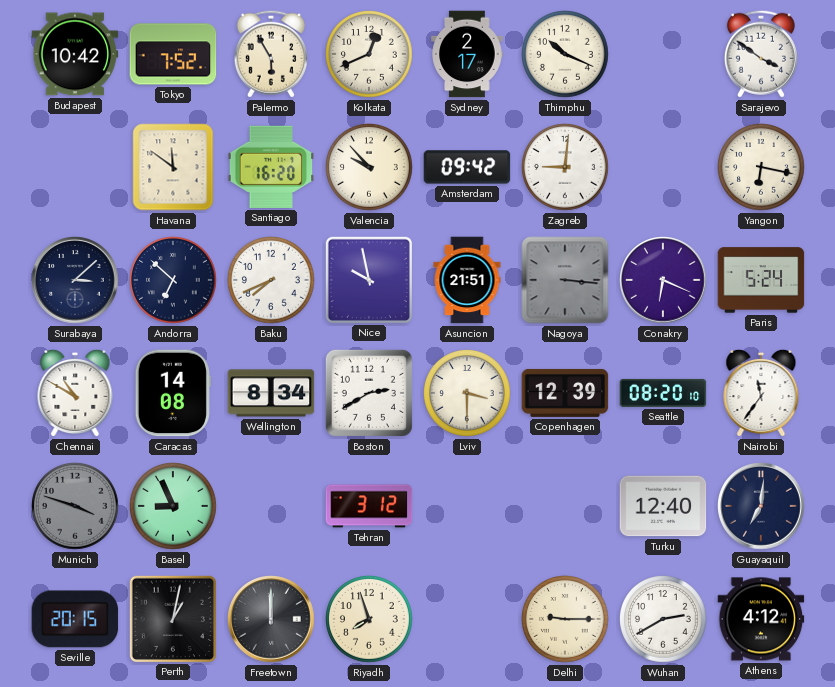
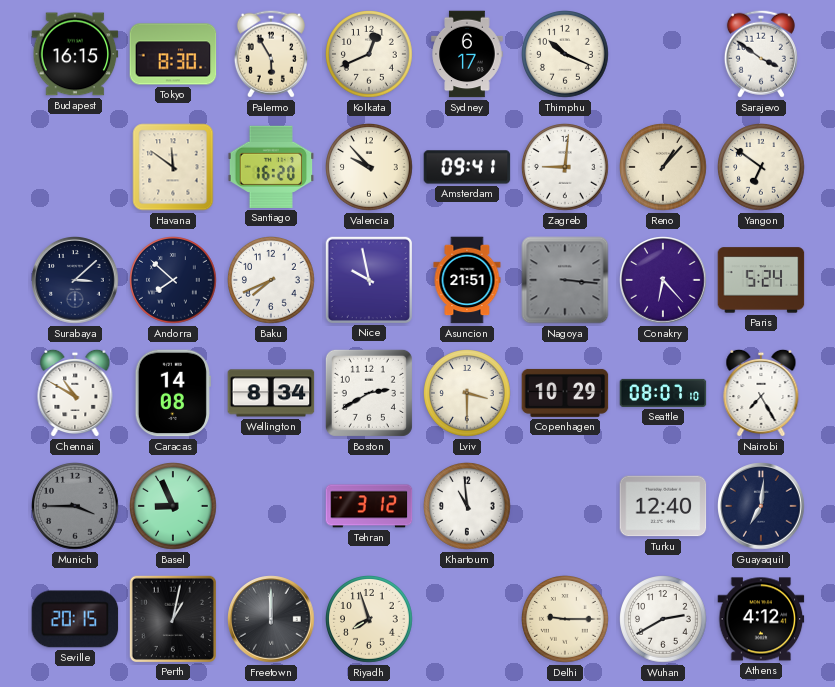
Budapest: 10:42 -> 16:15 (75, 54)
Tokyo: 7:52 -> 8:30 (173, 54)
Sydney: 2:17 -> 6:17 (467, 54)
Amsterdam: 09:42 -> 09:41 (467, 167)
Reno: none -> 1:07 (664, 168)
Yangon: 6:17 -> 6:51 (762, 168)
Andorra: 6:52 -> 7:52 (174, 281)
Conakry: 6:19 -> 6:23 (663, 280)
Copenhagen: 12:39 -> 10:29 (565, 393)
Seattle: 08:20 -> 08:07 (663, 393)
Nairobi: 11:36 -> 7:25 (761, 393)
Munich: 3:48 -> 3:45 (76, 507)
Khartoum: none -> 10:59 (468, 507)
